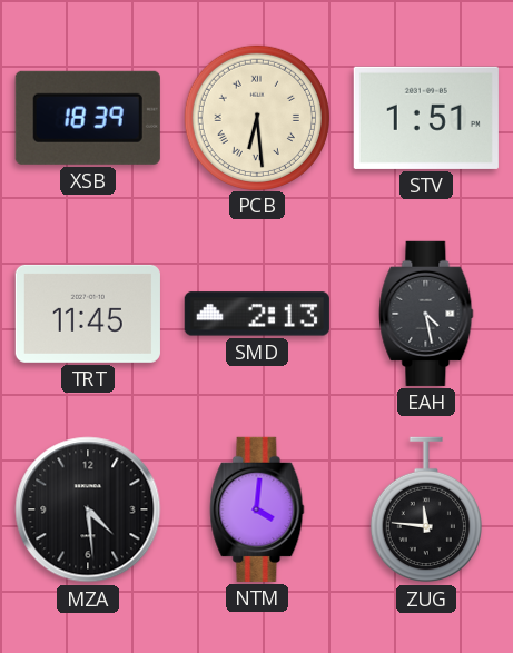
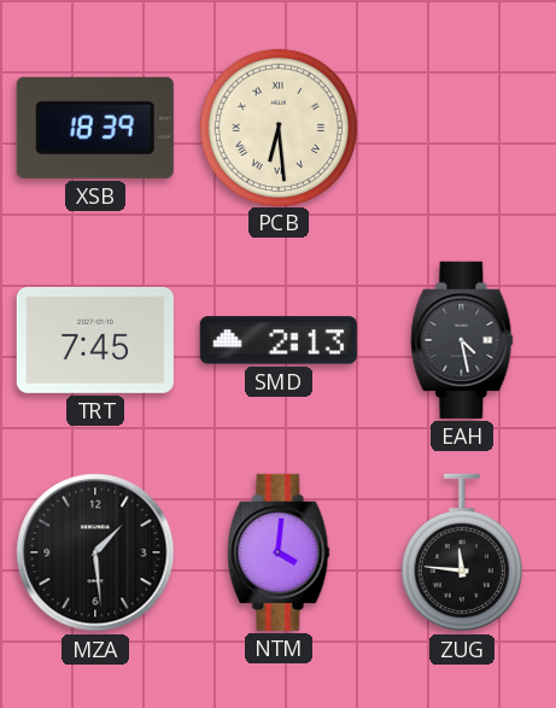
STV: 1:51 -> none (426, 118)
TRT: 11:45 -> 7:45 (95, 340)
MZA: 4:29 -> 1:29 (95, 552)
